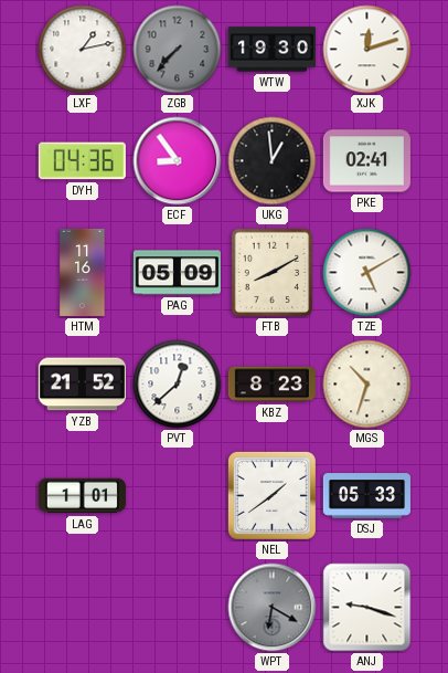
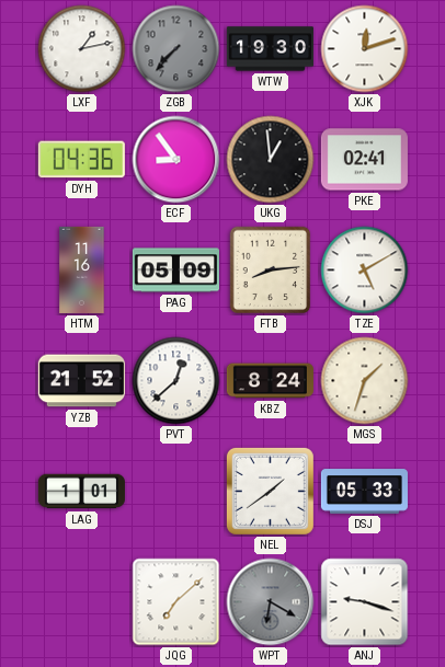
FTB: 8:10 -> 8:14 (271, 271)
KBZ: 8:23 -> 8:24 (270, 381)
MGS: 10:33 -> 1:33 (365, 381)
JQG: none -> 7:08 (176, 602)
